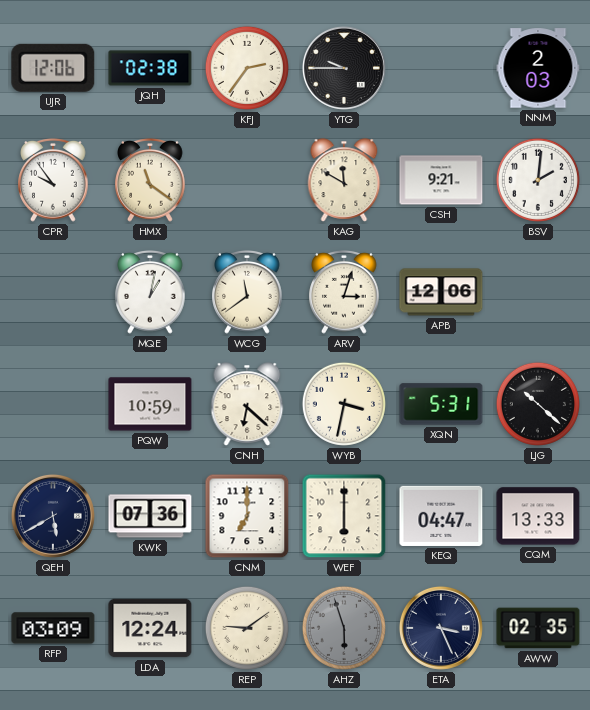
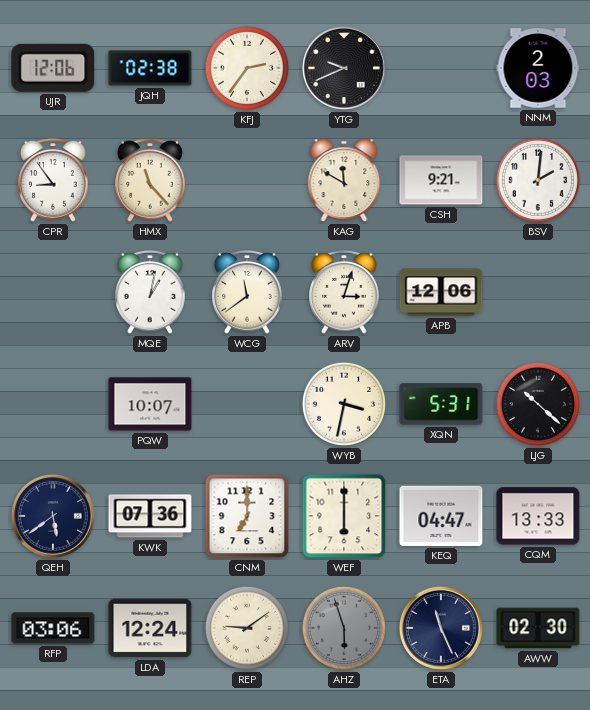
YTG: 9:45 -> 9:41 (344, 68)
CPR: 9:54 -> 8:54 (53, 181)
HMX: 11:21 -> 11:23 (150, 181)
PQW: 10:59 -> 10:07 (150, 404)
CNH: 6:22 -> none (247, 404)
QEH: 5:40 -> 5:39 (53, 516)
RFP: 03:09 -> 03:06 (53, 628)
ETA: 3:26 -> 11:26 (441, 628)
AWW: 02:35 -> 02:30 (538, 628)
